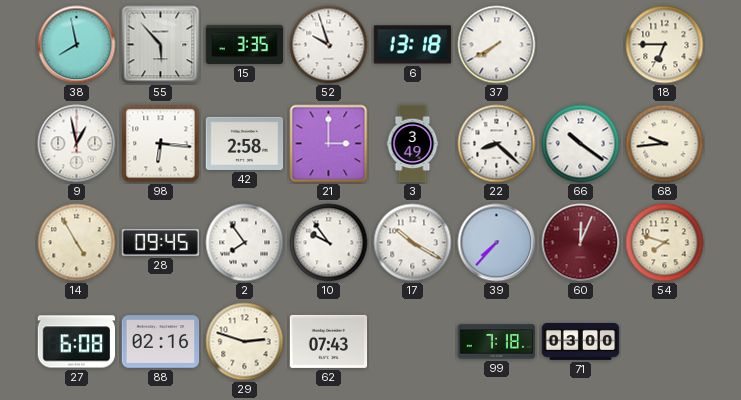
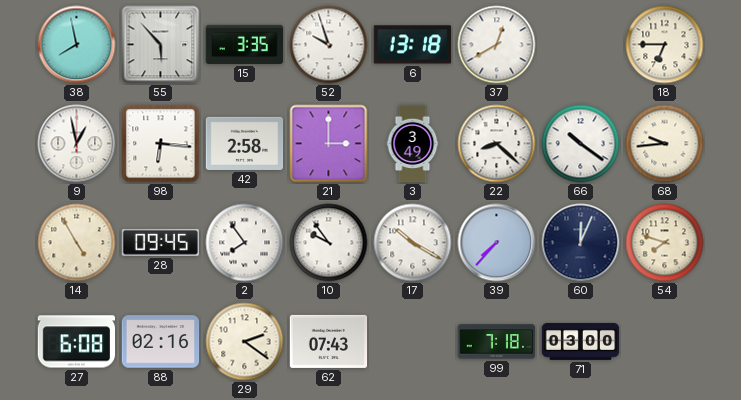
37: 7:40 -> 12:40 (497, 45)
60 dial: burgundy -> navy (581, 243)
29: 2:48 -> 2:21 (245, 342)
